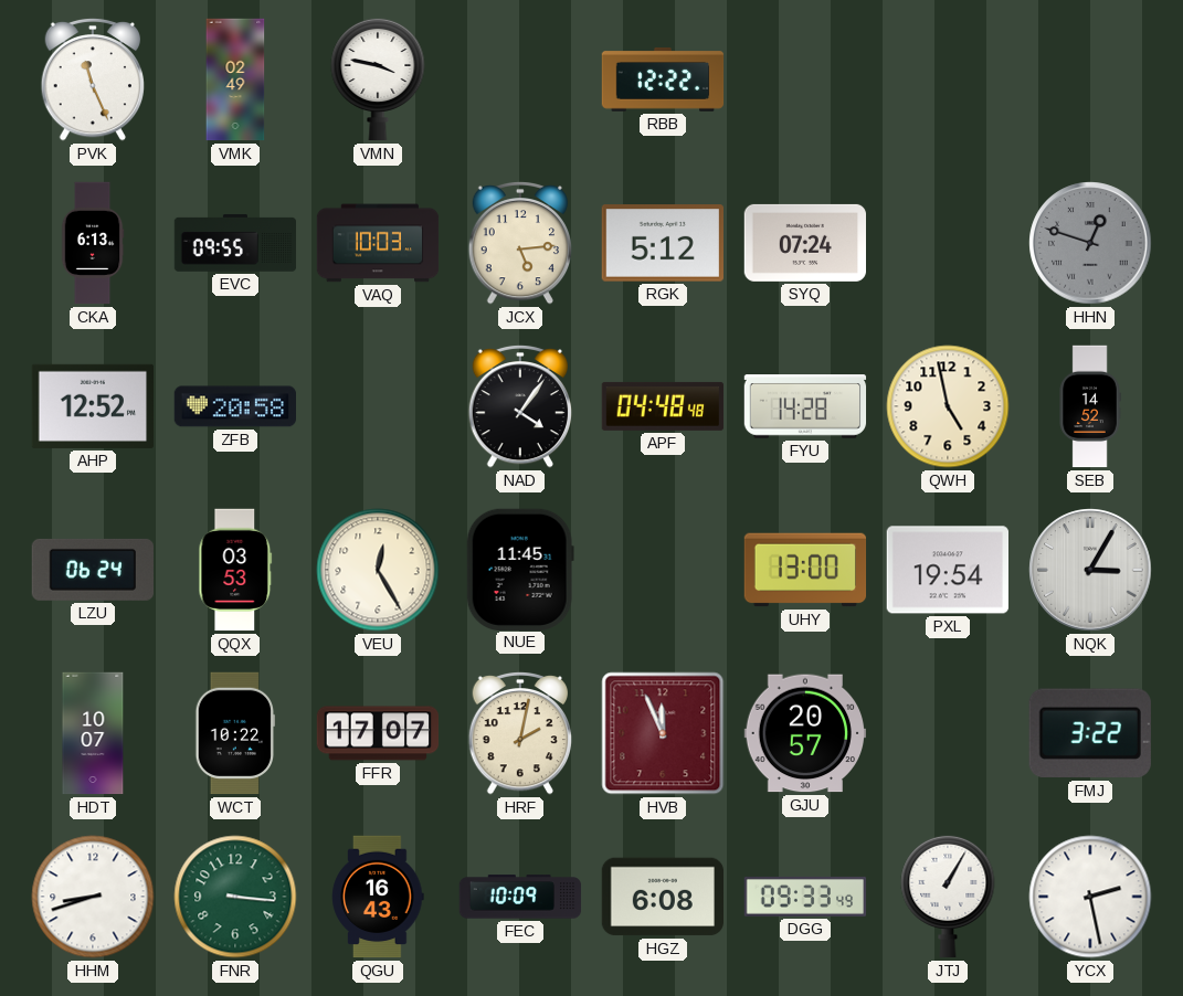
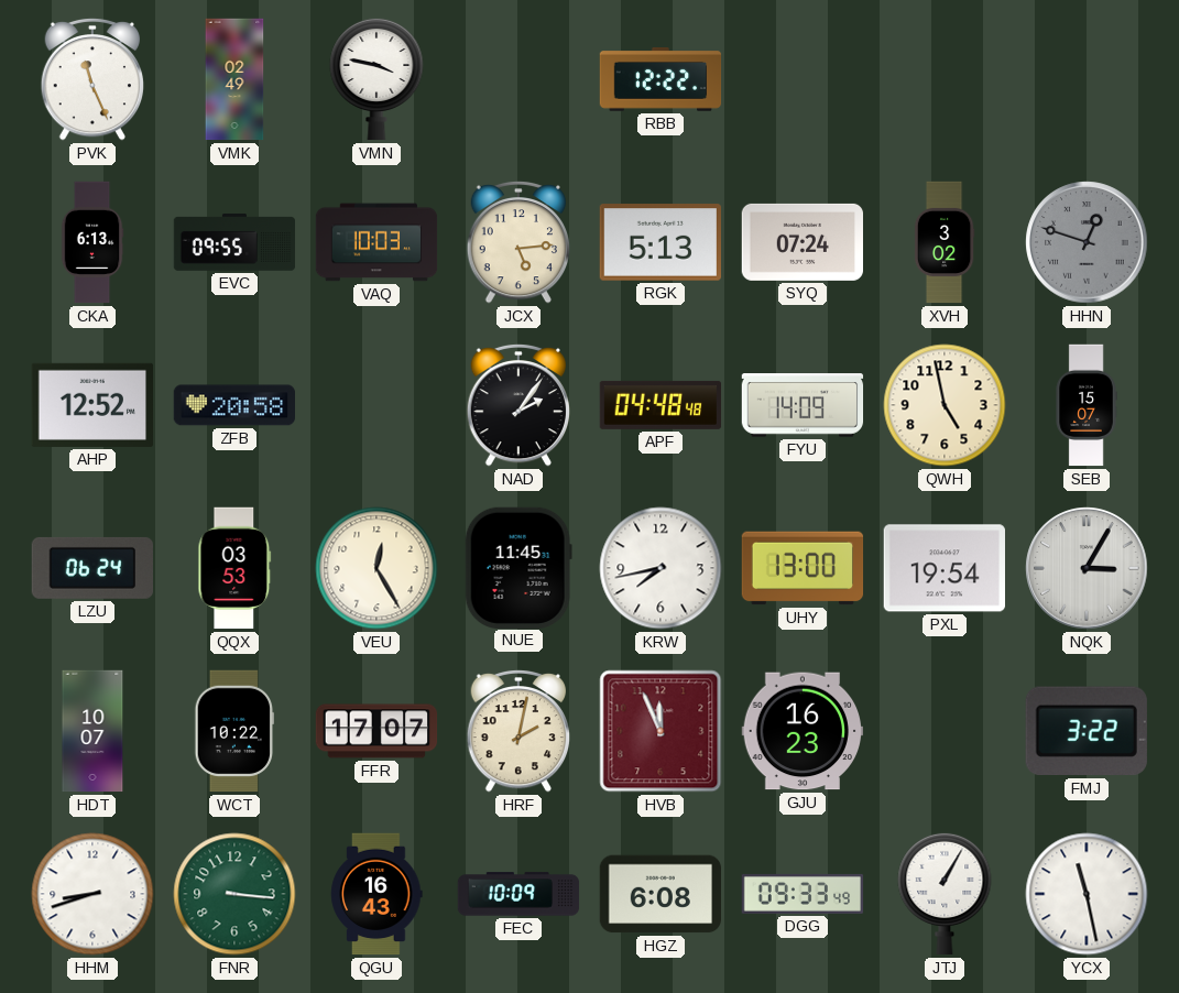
RGK: 5:12 -> 5:13 (659, 242)
XVH: none -> 3:02 (945, 242)
NAD: 4:06 -> 2:06 (517, 405)
FYU: 14:28 -> 14:09 (803, 405)
SEB: 14:52 -> 15:07 (1087, 405)
KRW: none -> 7:43 (661, 568)
GJU: 20:57 -> 16:23 (801, 731)
YCX: 2:28 -> 11:28 (1087, 894)
